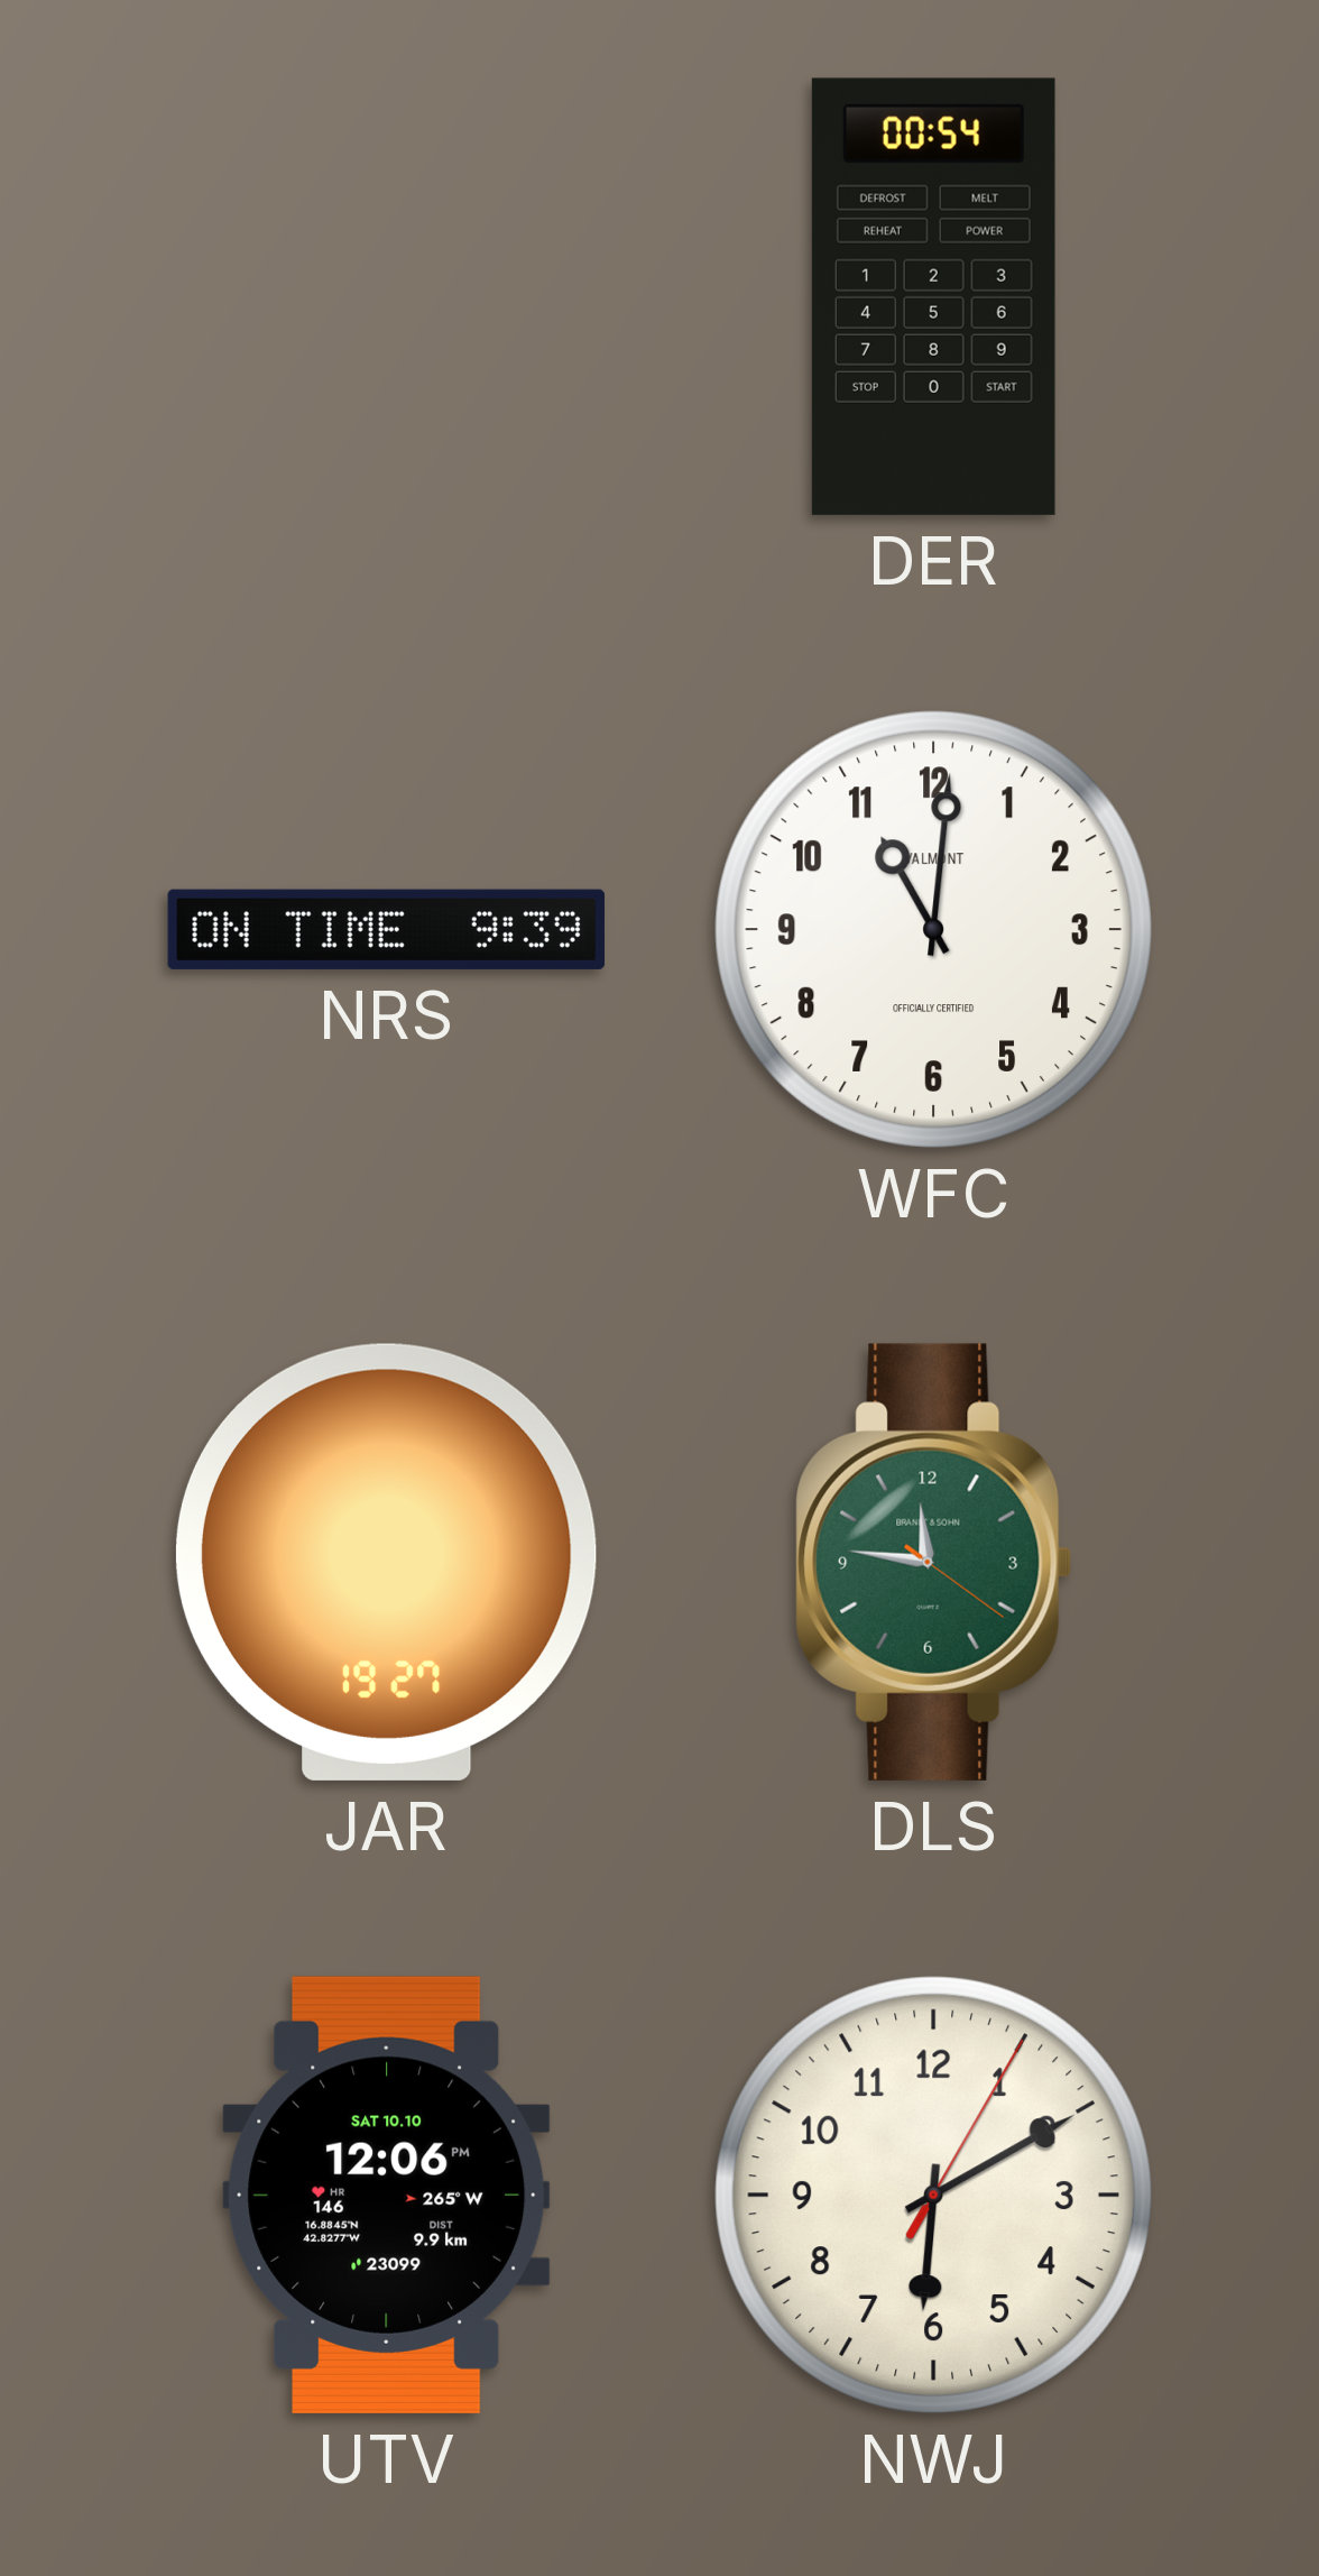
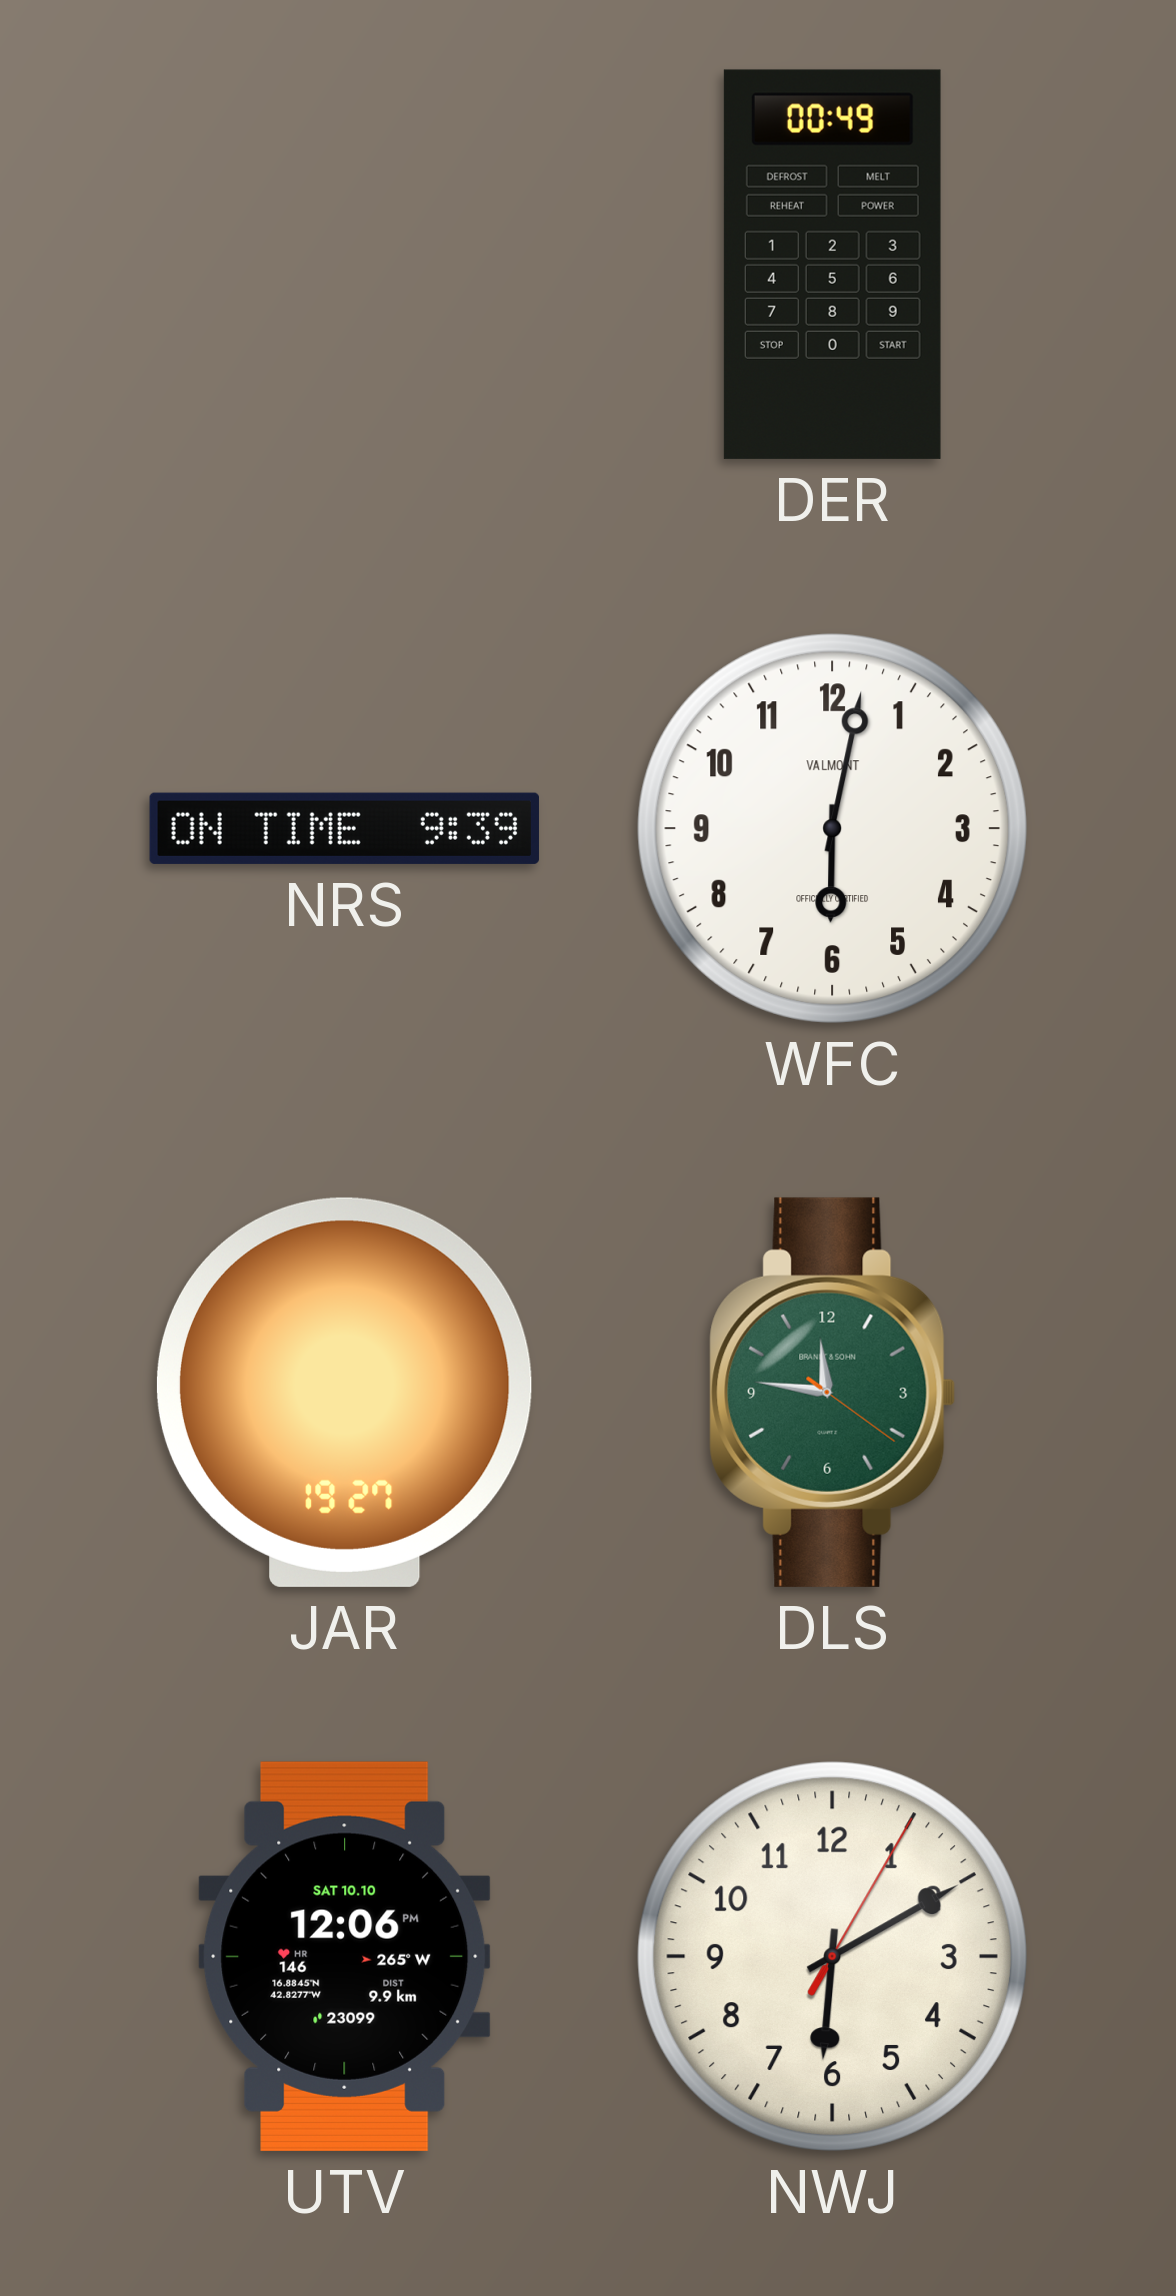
DER: 00:54 -> 00:49 (832, 264)
WFC: 11:01 -> 6:02 (832, 828)
